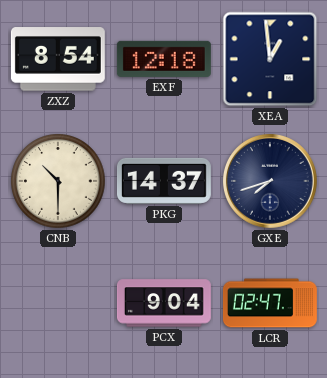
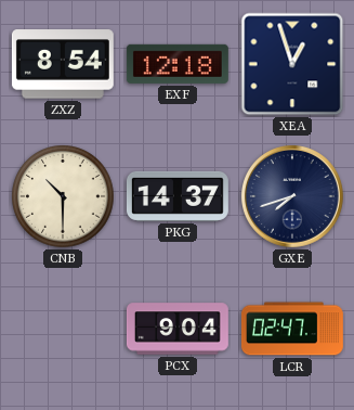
XEA: 12:59 -> 12:57 (292, 64)
